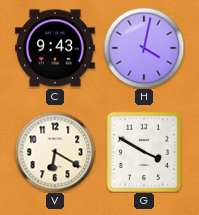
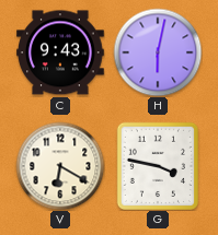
H: 4:02 -> 6:02 (158, 52)
G: 3:50 -> 3:47 (157, 165)
